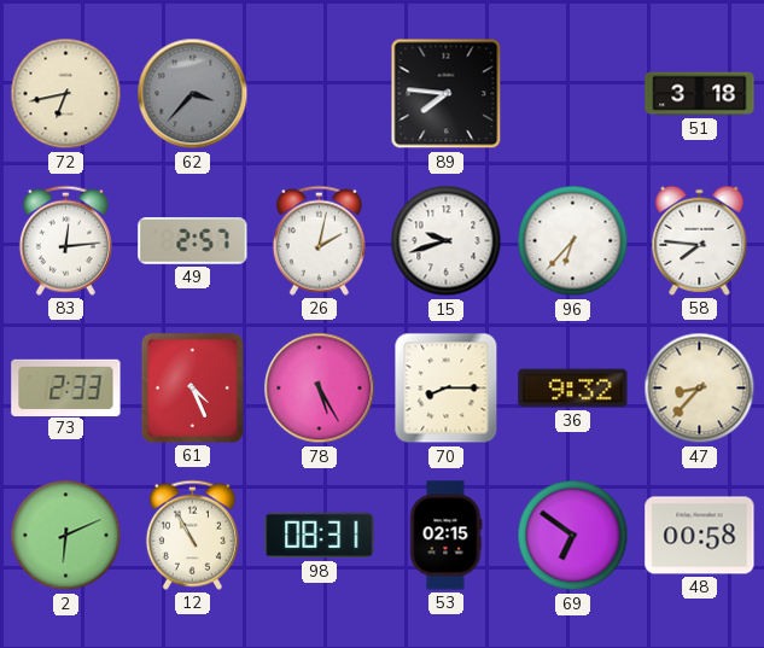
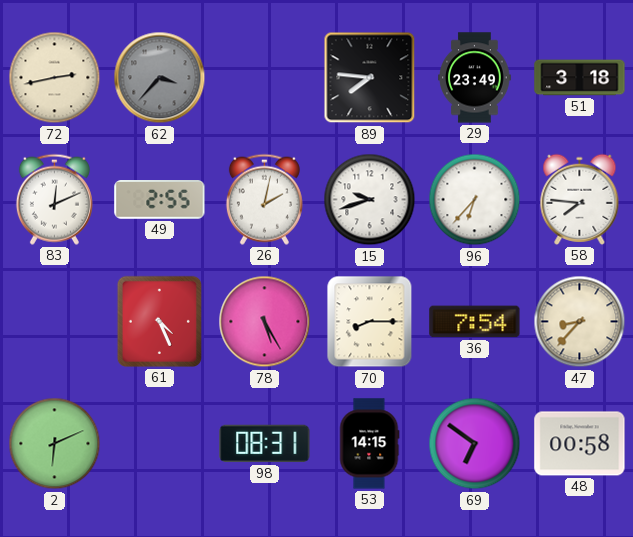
72: 6:43 -> 2:43 (55, 78)
29: none -> 23:49 (475, 78)
83: 12:14 -> 12:11 (54, 199)
49: 2:57 -> 2:55 (160, 200)
73: 2:33 -> none (66, 387)
36: 9:32 -> 7:54 (475, 322)
12: 10:55 -> none (192, 535)
53: 02:15 -> 14:15 (369, 444)
